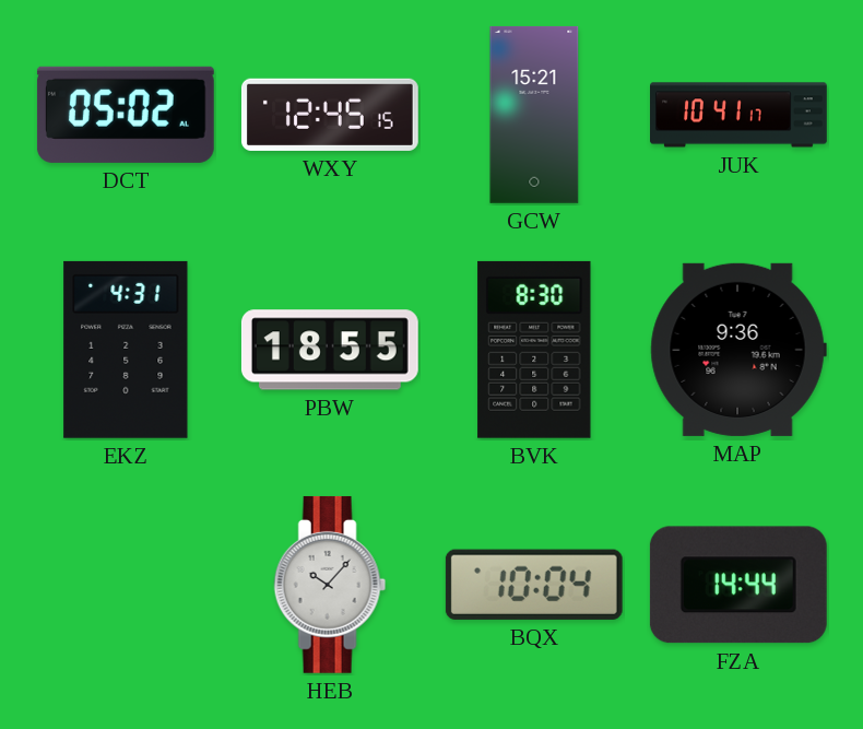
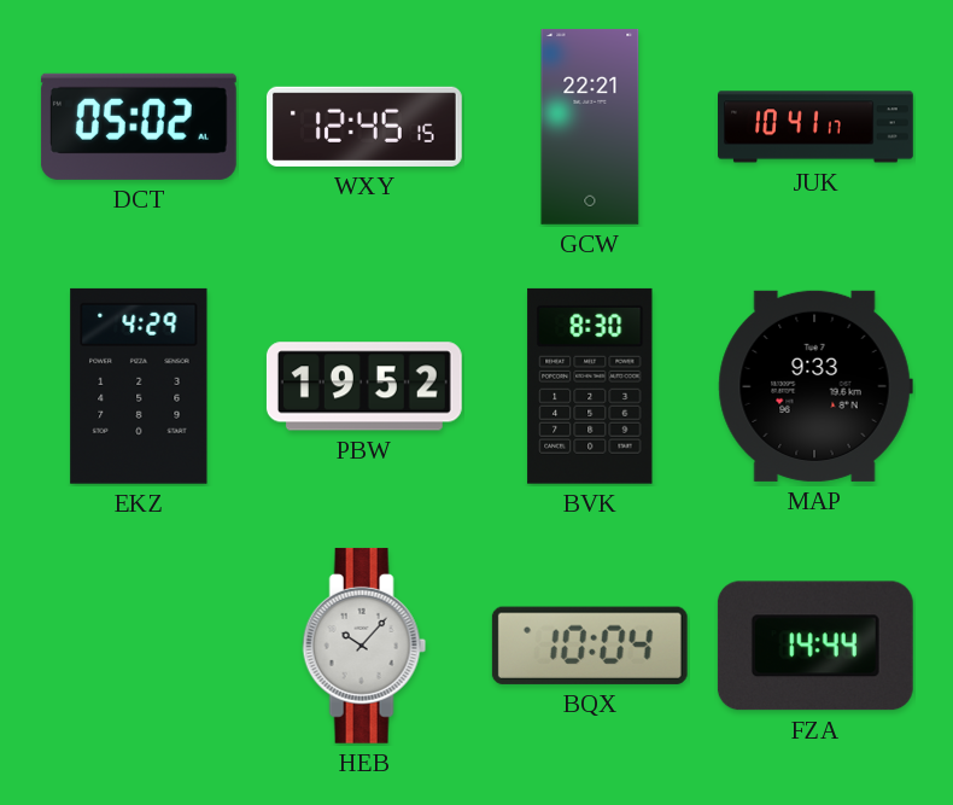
GCW: 15:21 -> 22:21 (590, 127)
EKZ: 4:31 -> 4:29 (139, 386)
PBW: 18:55 -> 19:52 (364, 386)
MAP: 9:36 -> 9:33 (815, 386)
